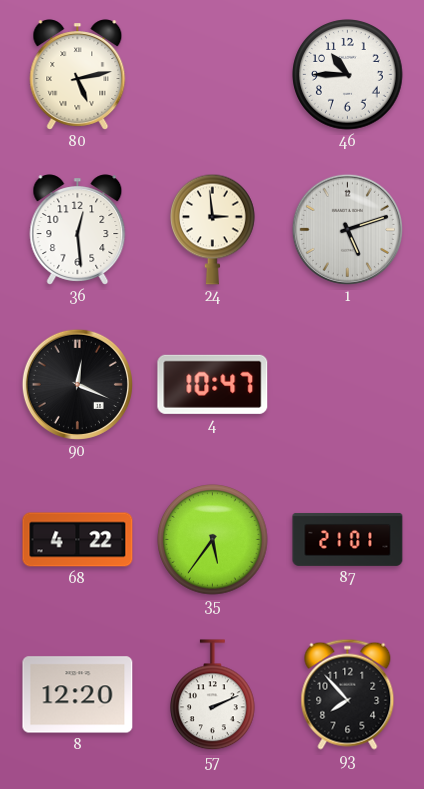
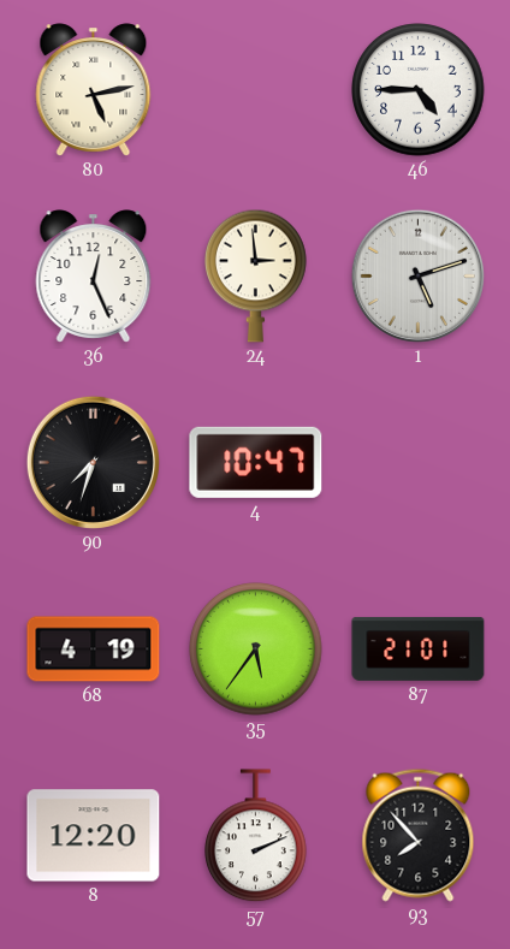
46: 10:45 -> 4:45 (419, 90)
36: 12:29 -> 12:26 (94, 277)
90: 12:19 -> 7:33 (93, 462)
68: 4:22 -> 4:19 (94, 650)
